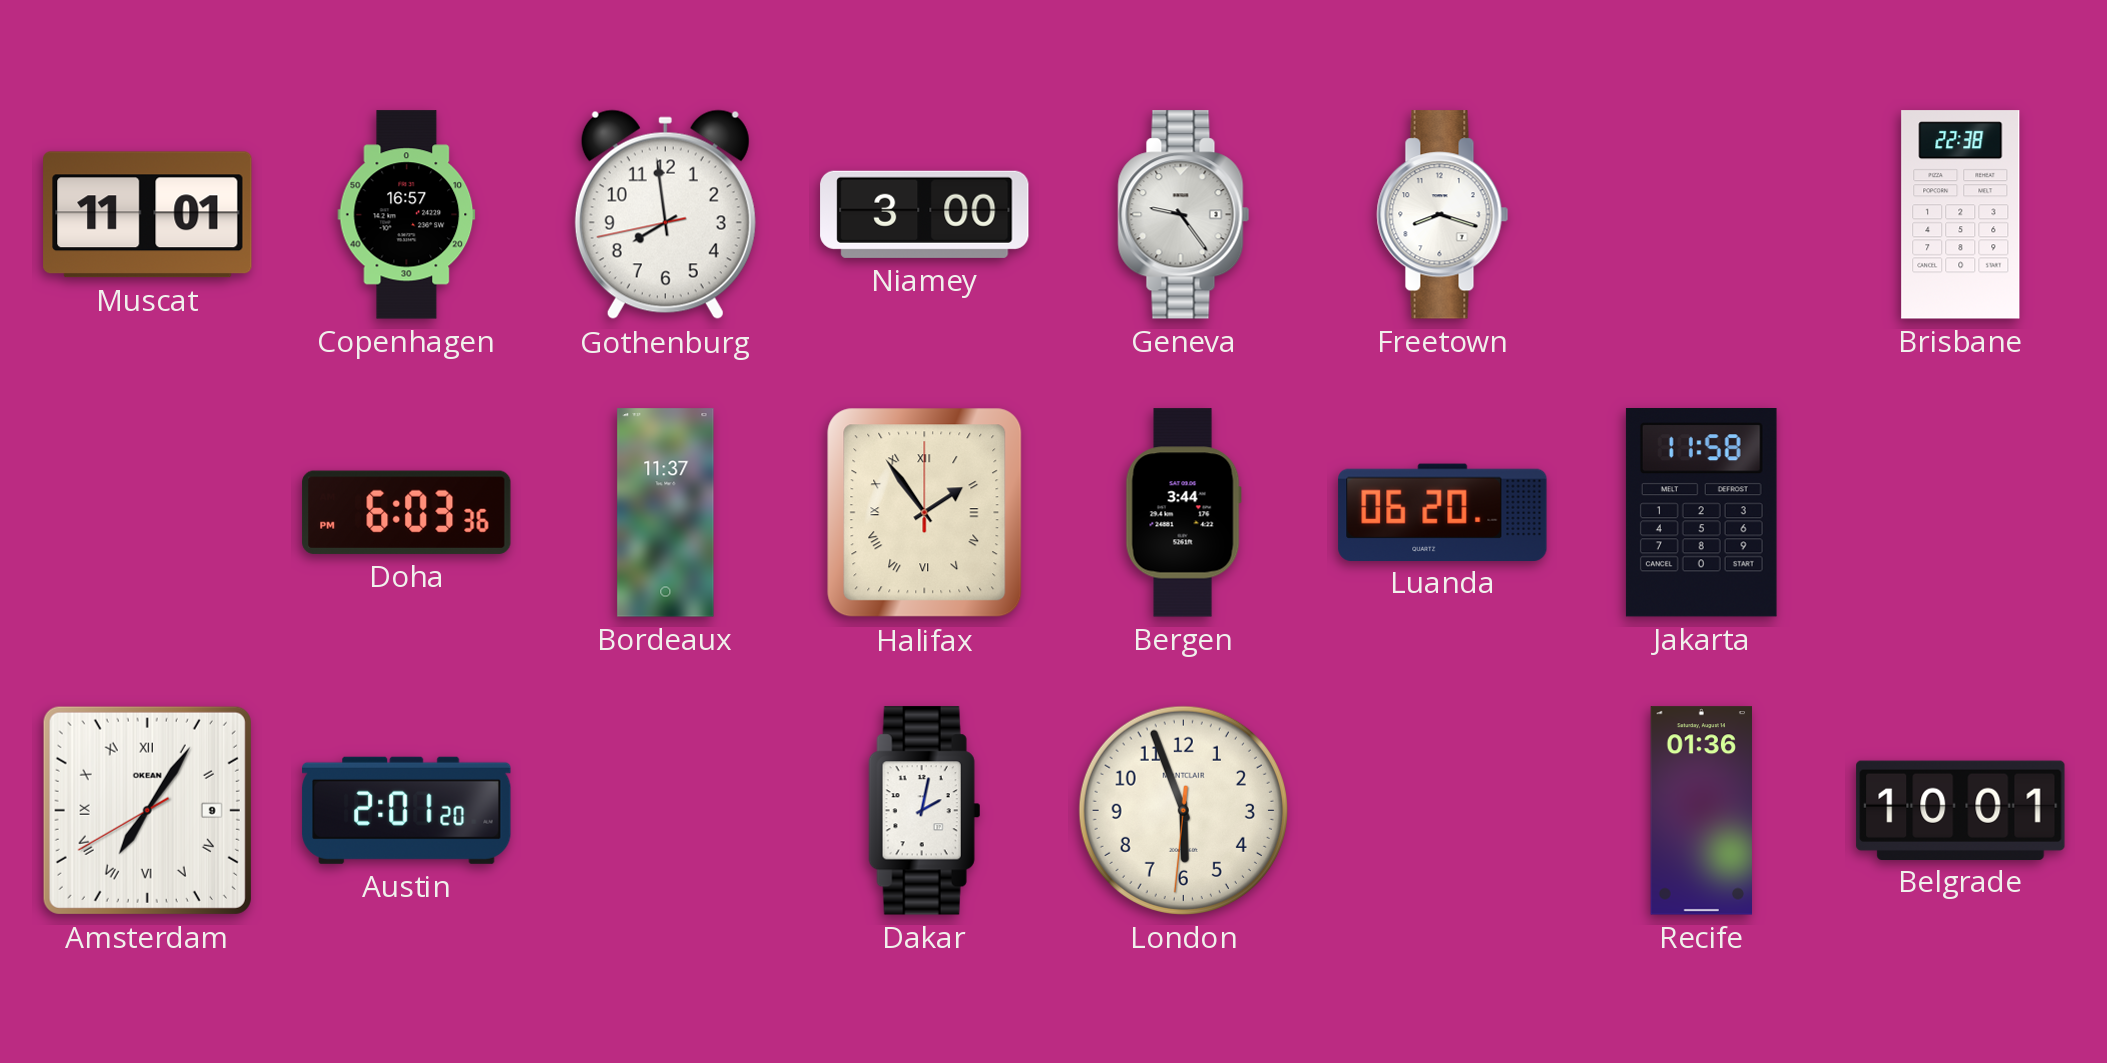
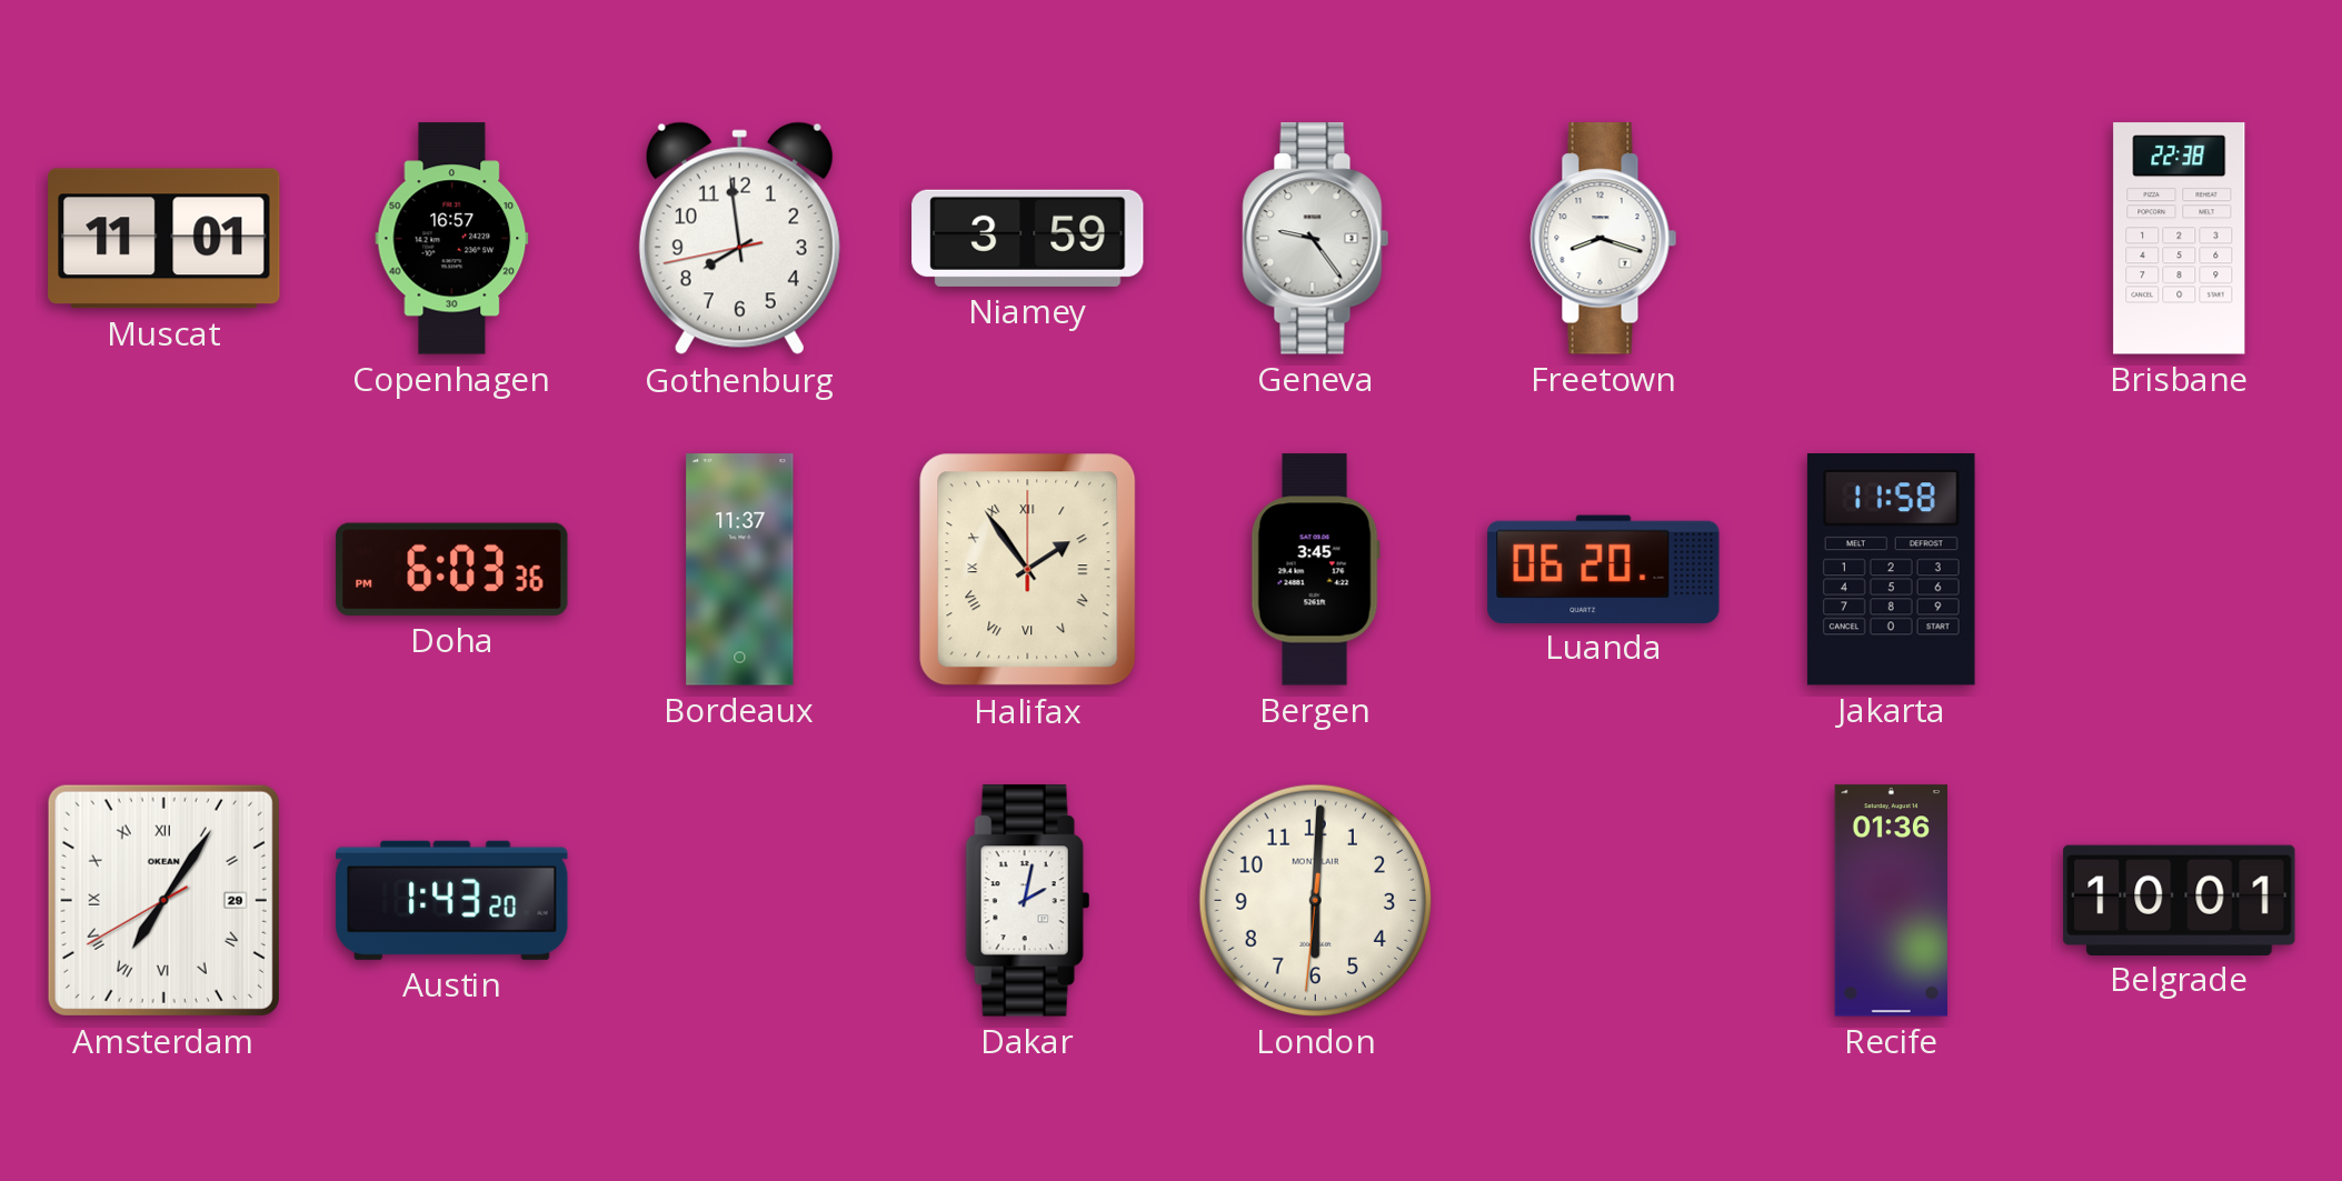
Niamey: 3:00 -> 3:59 (1028, 238)
Bergen: 3:44 -> 3:45 (1315, 570)
Amsterdam date: 9 -> 29 (163, 900)
Austin: 2:01 -> 1:43 (452, 900)
London: 5:56 -> 6:00 (1315, 900)
